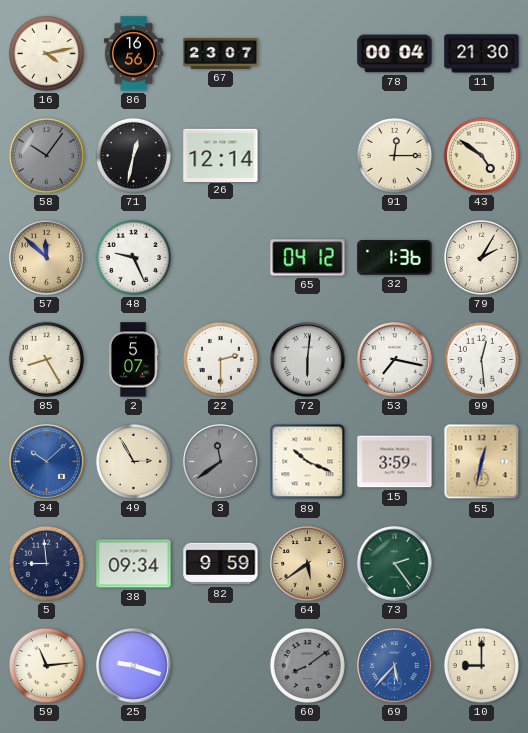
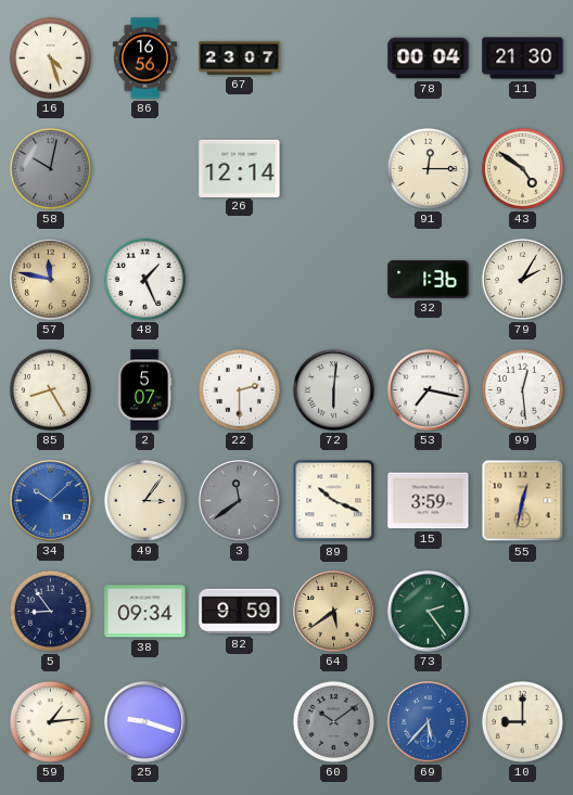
16: 4:13 -> 4:27 (50, 57)
58: 10:06 -> 10:02 (50, 168)
71: 12:32 -> none (133, 155)
57: 11:52 -> 11:47 (51, 280)
48: 9:26 -> 1:26 (144, 279)
65: 04:12 -> none (308, 258)
49: 2:55 -> 3:06 (144, 500)
5: 8:59 -> 8:54 (50, 611)
59: 11:14 -> 1:14 (50, 721)
60: 8:09 -> 10:09 (333, 721)
